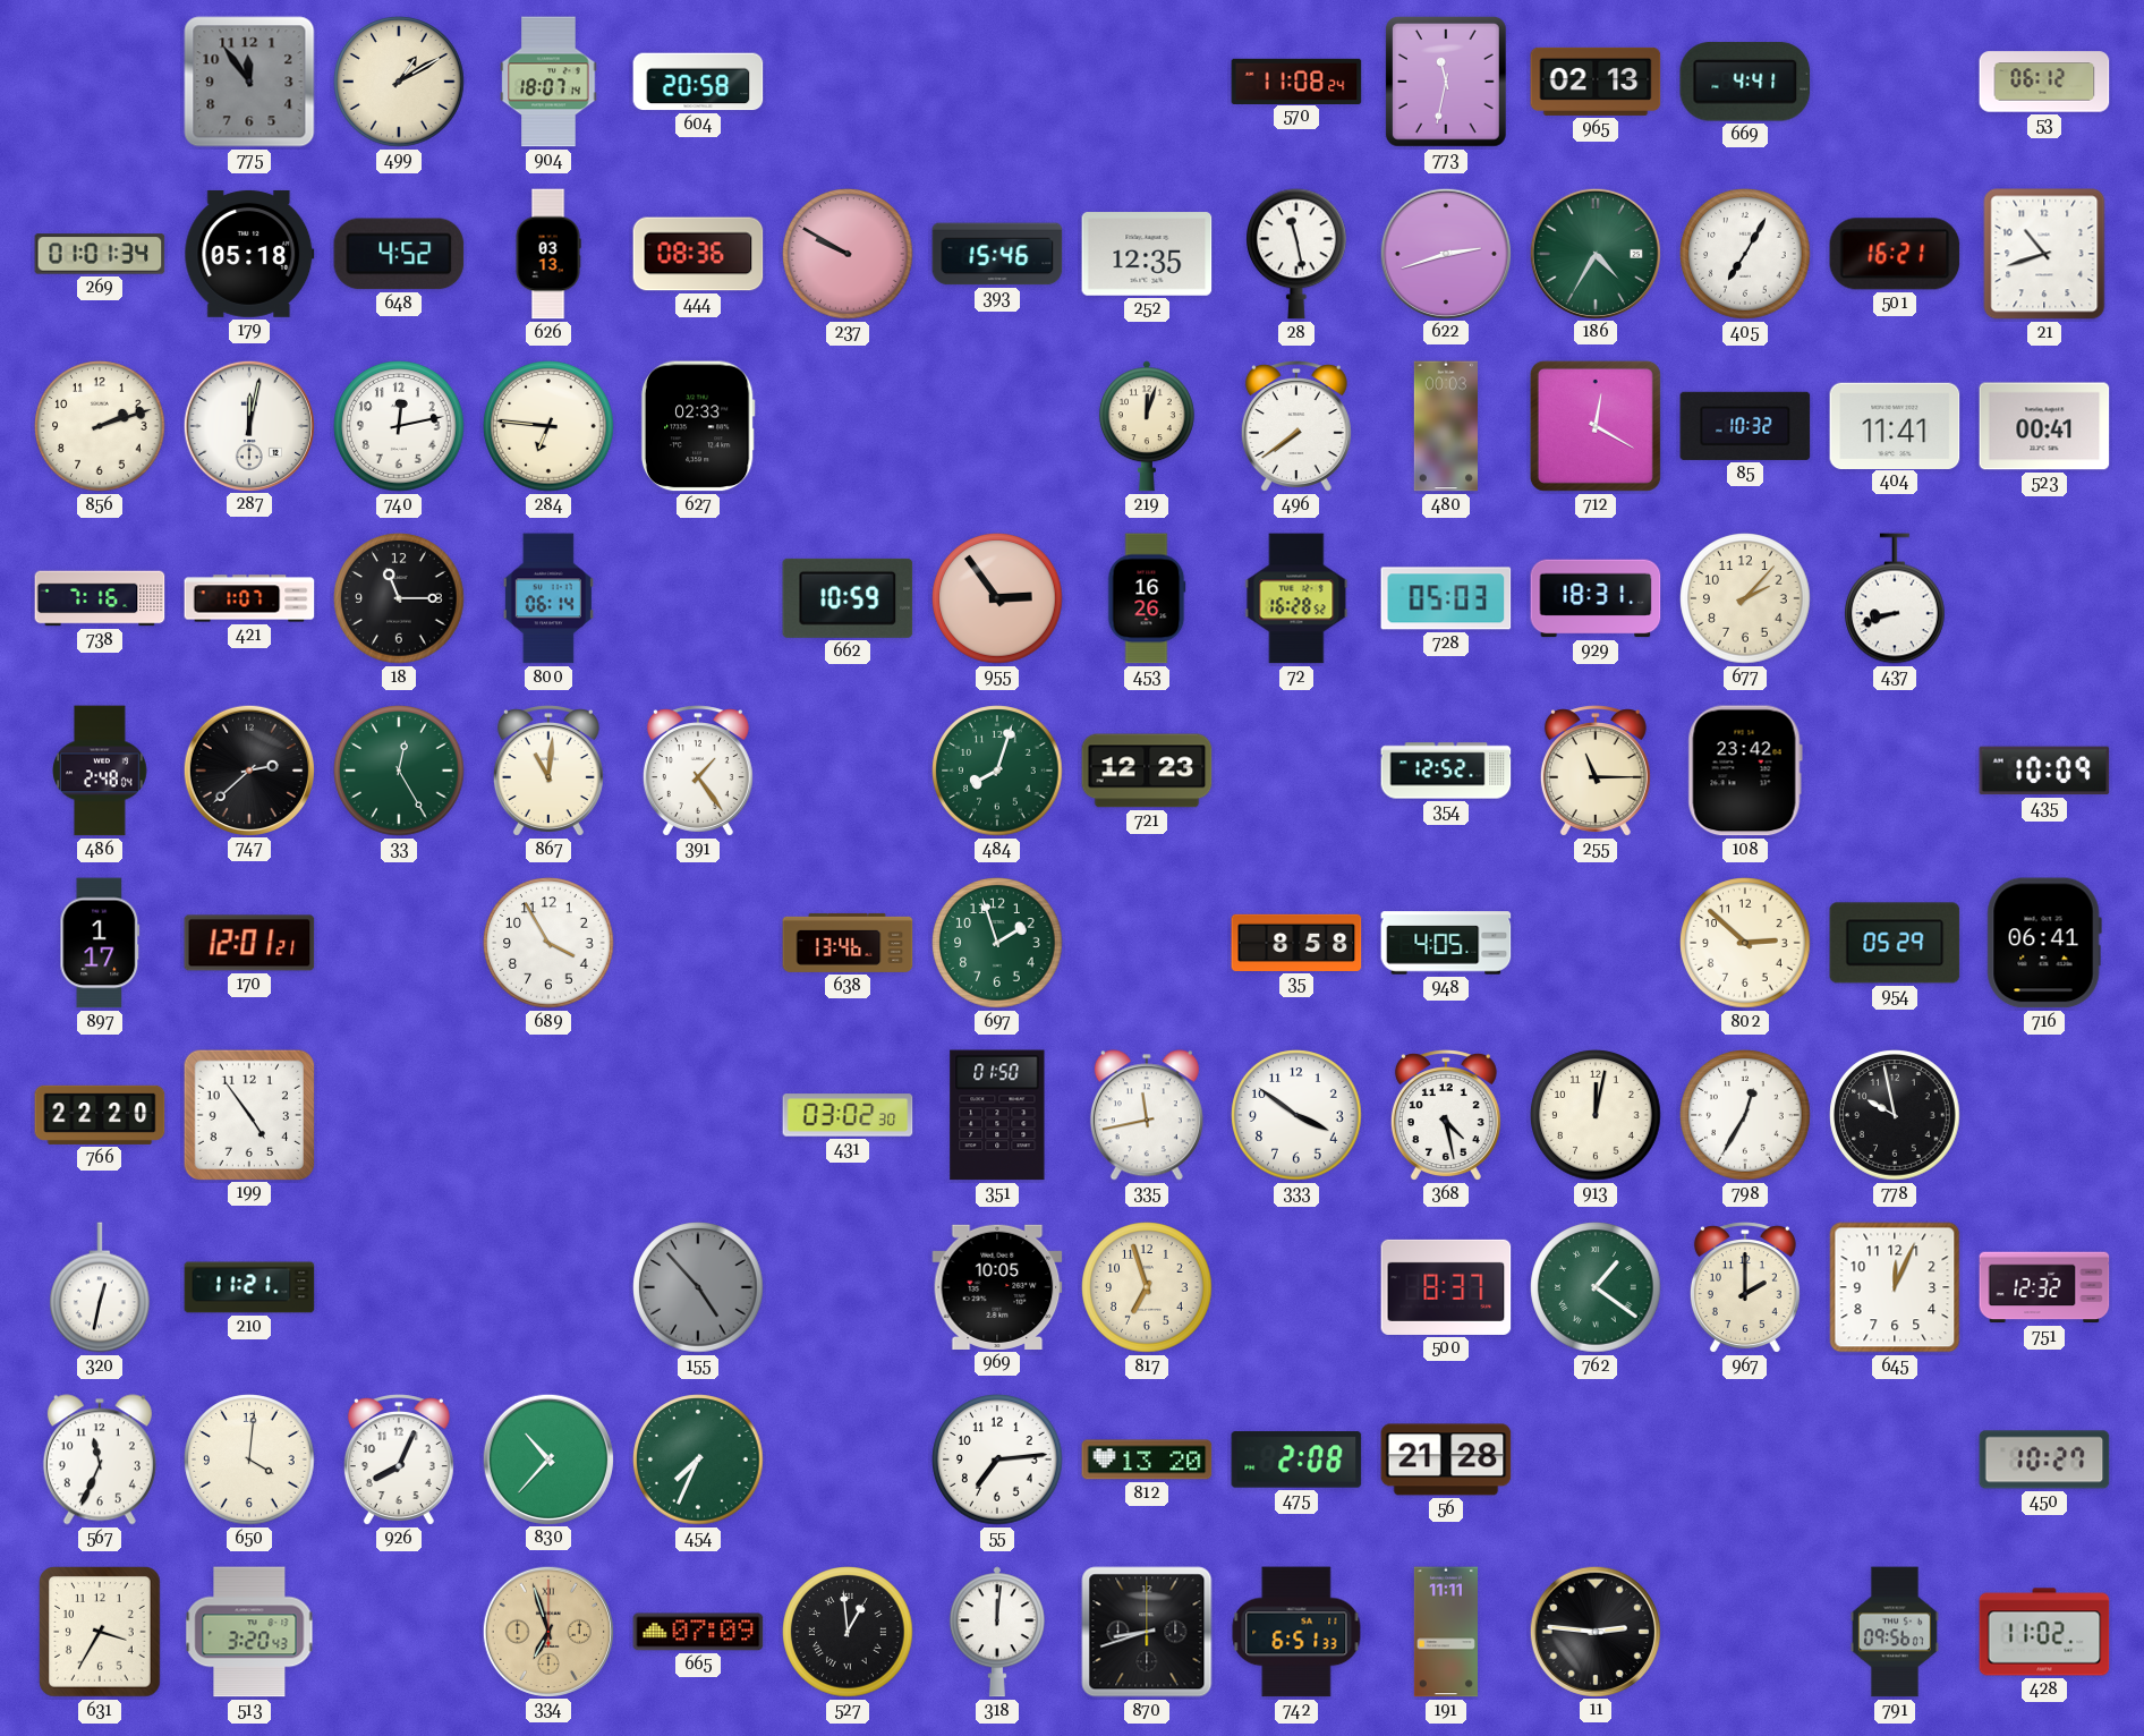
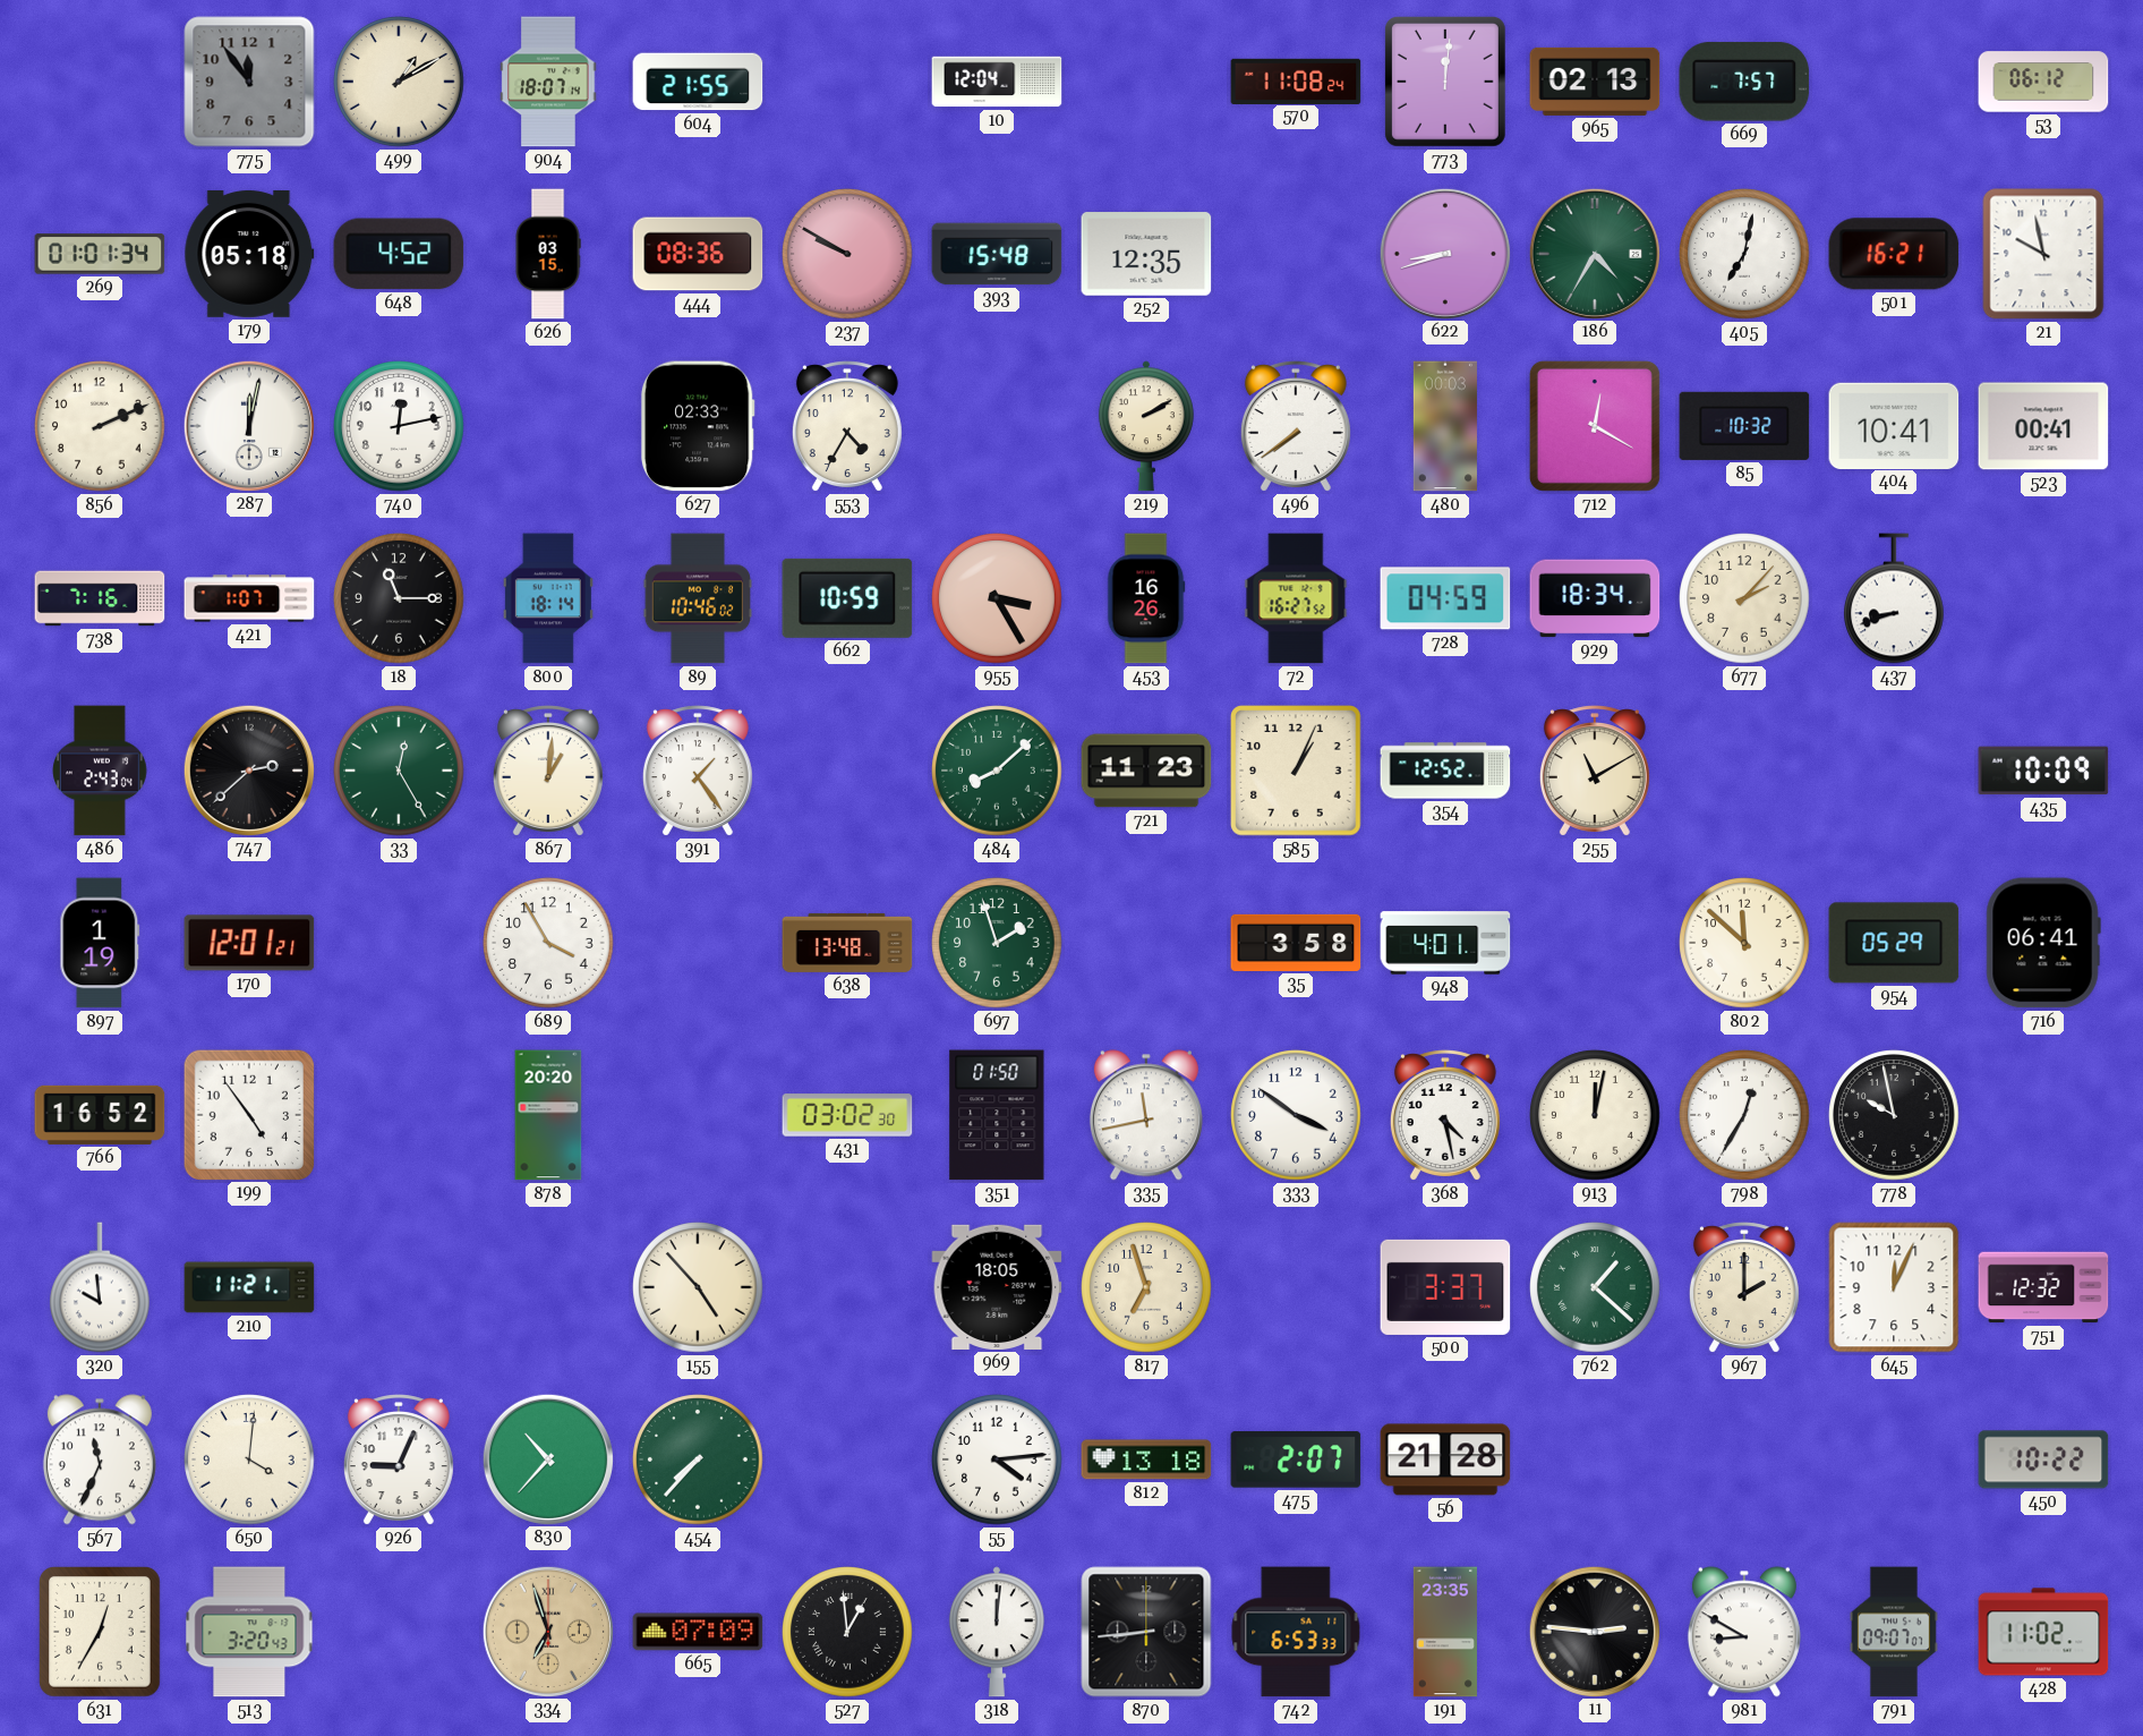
604: 20:58 -> 21:55 (698, 82)
10: none -> 12:04 (997, 82)
773: 11:32 -> 12:01 (1445, 82)
669: 4:41 -> 7:57 (1744, 82)
626: 03:13 -> 03:15 (548, 254)
393: 15:46 -> 15:48 (997, 254)
28: 11:28 -> none (1298, 254)
622: 2:42 -> 8:42 (1444, 253)
405: 7:05 -> 7:02 (1744, 254)
21: 10:42 -> 9:58 (2043, 254)
856: 2:12 -> 2:11 (100, 426)
284: 6:46 -> none (548, 426)
553: none -> 4:35 (847, 426)
219: 12:03 -> 2:10 (1146, 426)
404: 11:41 -> 10:41 (1894, 425)
800: 06:14 -> 18:14 (548, 598)
89: none -> 10:46 (697, 598)
955: 2:54 -> 3:25 (997, 598)
72: 16:28 -> 16:27 (1296, 598)
728: 05:03 -> 04:59 (1445, 598)
929: 18:31 -> 18:34 (1595, 598)
486: 2:48 -> 2:43 (100, 771)
867: 11:01 -> 1:01 (548, 771)
484: 8:03 -> 8:08 (997, 771)
721: 12:23 -> 11:23 (1146, 771)
585: none -> 1:04 (1296, 771)
255: 11:15 -> 11:10 (1595, 771)
108: 23:42 -> none (1745, 771)
897: 1:17 -> 1:19 (100, 943)
638: 13:46 -> 13:48 (847, 943)
35: 8:58 -> 3:58 (1296, 943)
948: 4:05 -> 4:01 (1445, 943)
802: 2:52 -> 11:52 (1744, 943)
766: 22:20 -> 16:52 (100, 1115)
878: none -> 20:20 (548, 1115)
320: 12:32 -> 9:59 (101, 1287)
155 dial: grey -> cream (698, 1287)
969: 10:05 -> 18:05 (997, 1287)
500: 8:37 -> 3:37 (1445, 1287)
762: 1:21 -> 1:22 (1595, 1287)
926: 8:04 -> 9:04 (399, 1460)
454: 7:34 -> 7:37 (698, 1460)
55: 7:14 -> 4:14 (997, 1460)
812: 13:20 -> 13:18 (1146, 1460)
475: 2:08 -> 2:07 (1296, 1460)
450: 10:27 -> 10:22 (2043, 1460)
631: 3:35 -> 12:35 (101, 1632)
870: 8:42 -> 8:44 (1146, 1632)
742: 6:51 -> 6:53 (1296, 1632)
191: 11:11 -> 23:35 (1445, 1632)
981: none -> 8:50 (1744, 1632)
791: 09:56 -> 09:07 (1894, 1632)
